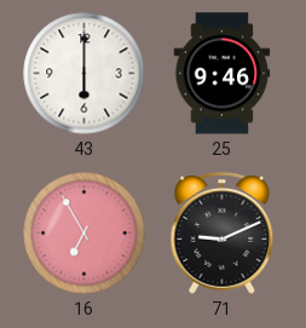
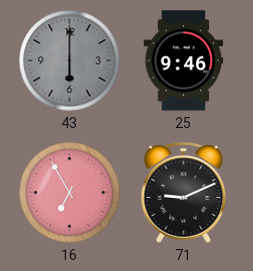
43 dial: white -> grey (70, 61)
